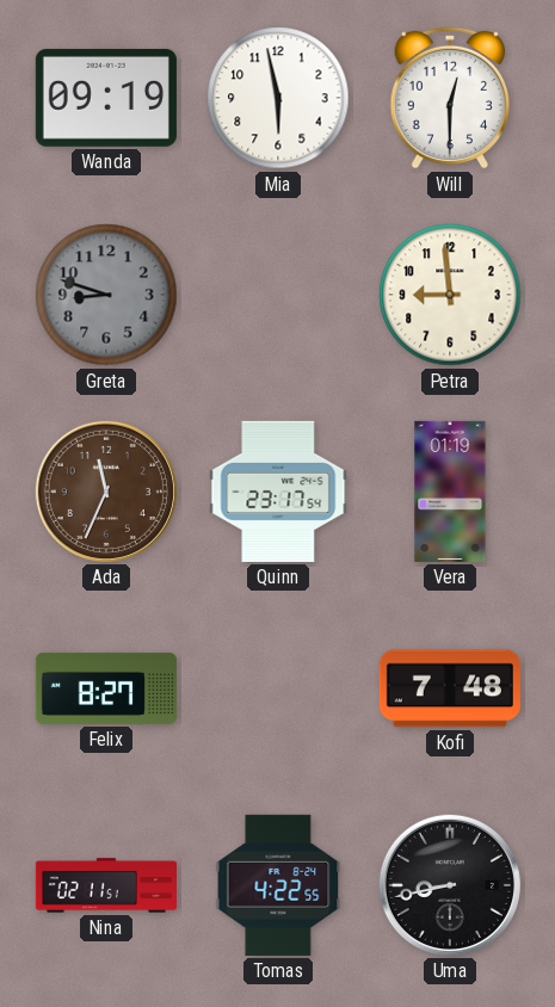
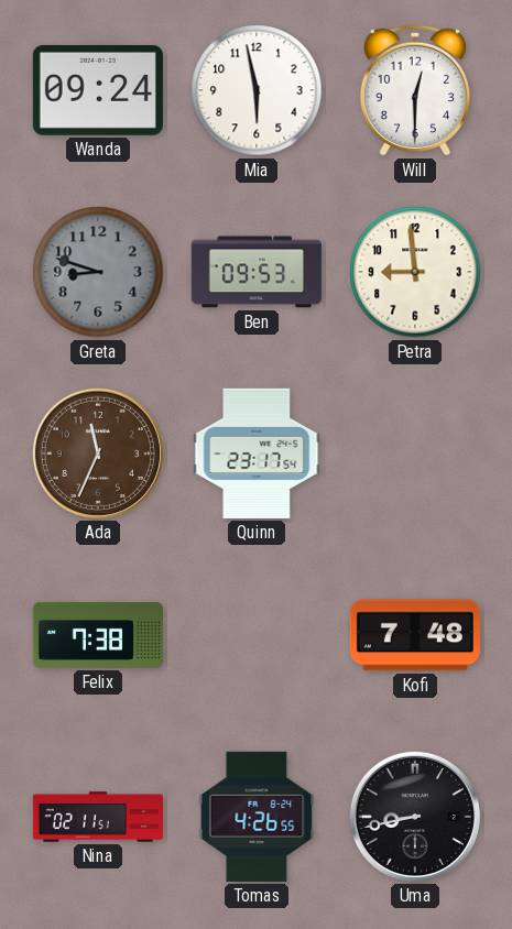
Wanda: 09:19 -> 09:24 (98, 90)
Ben: none -> 09:53 (257, 272)
Vera: 01:19 -> none (450, 492)
Felix: 8:27 -> 7:38 (98, 635)
Tomas: 4:22 -> 4:26 (257, 817)
